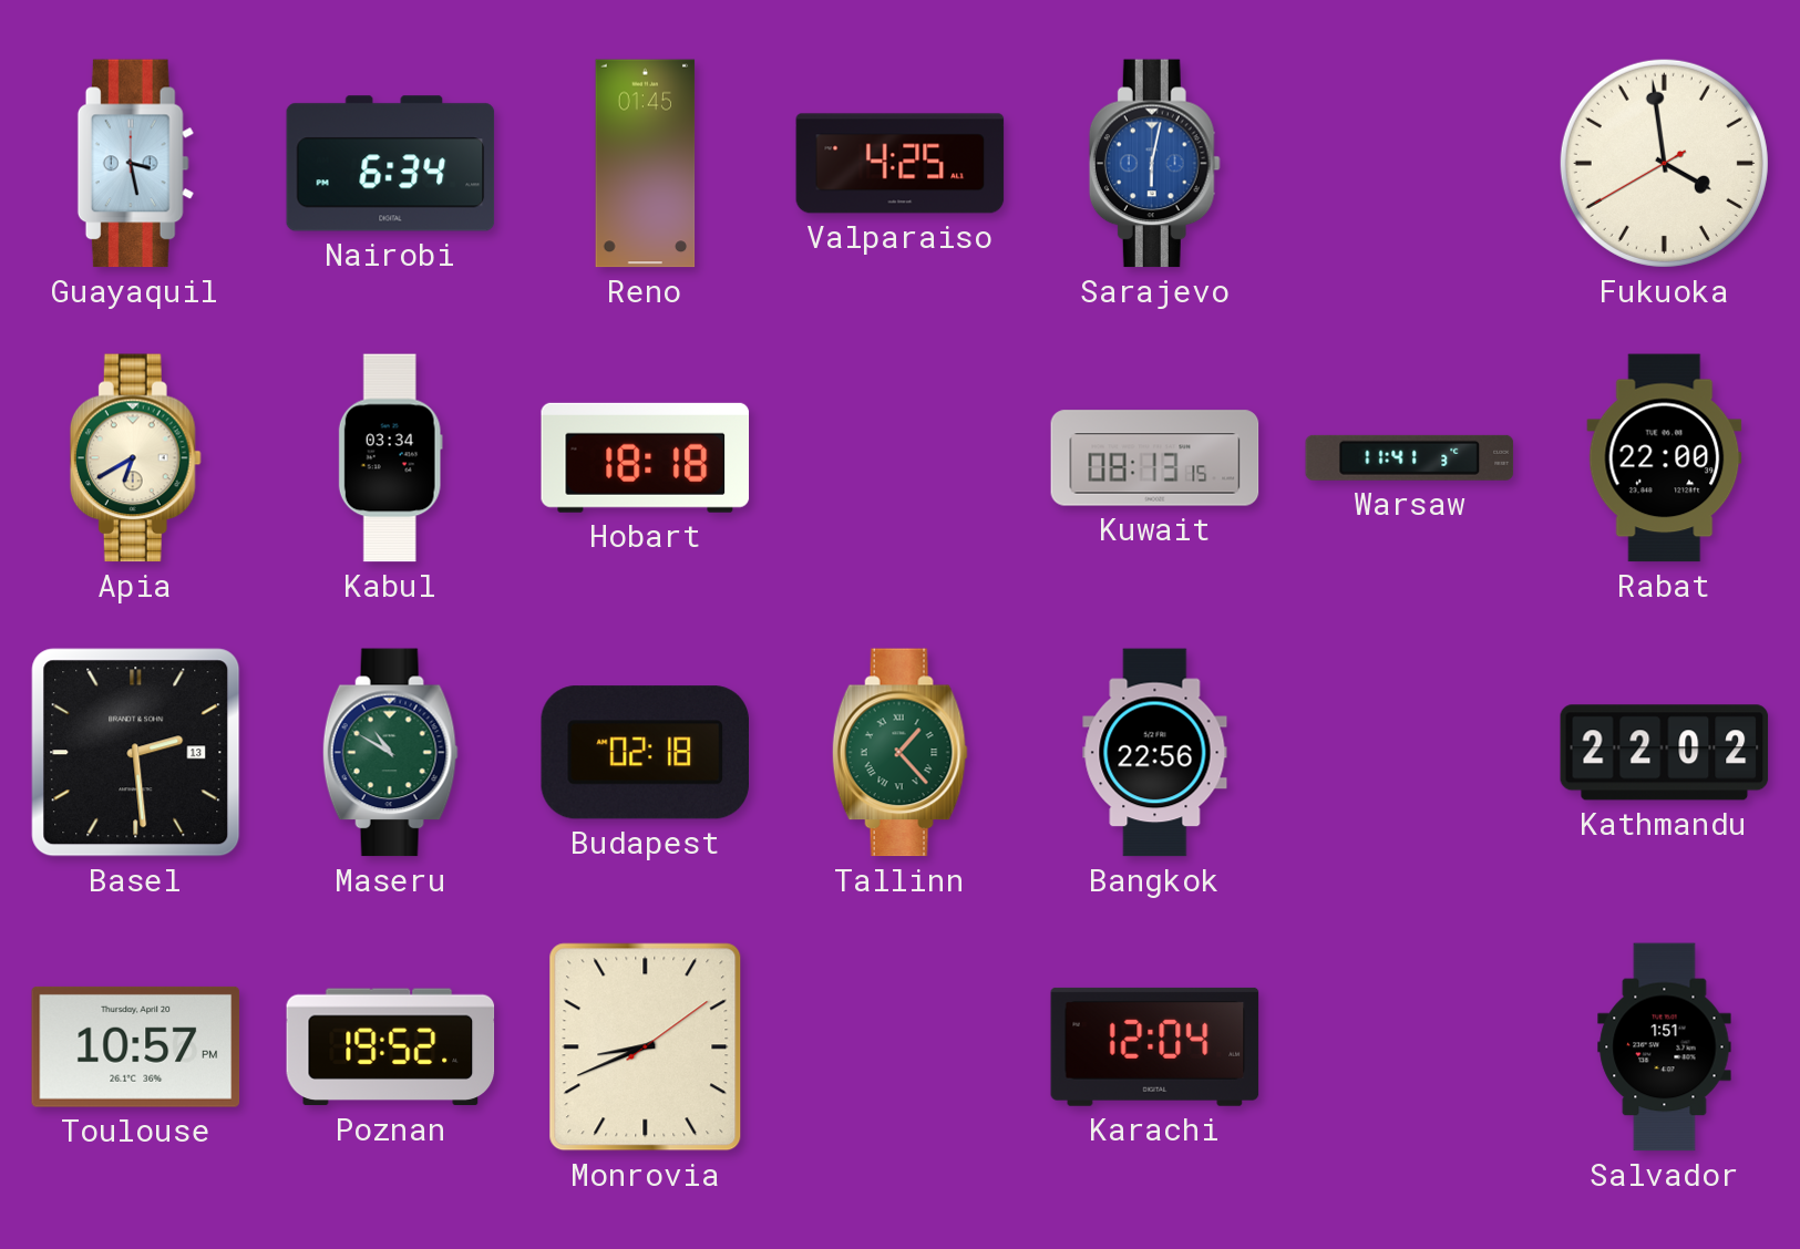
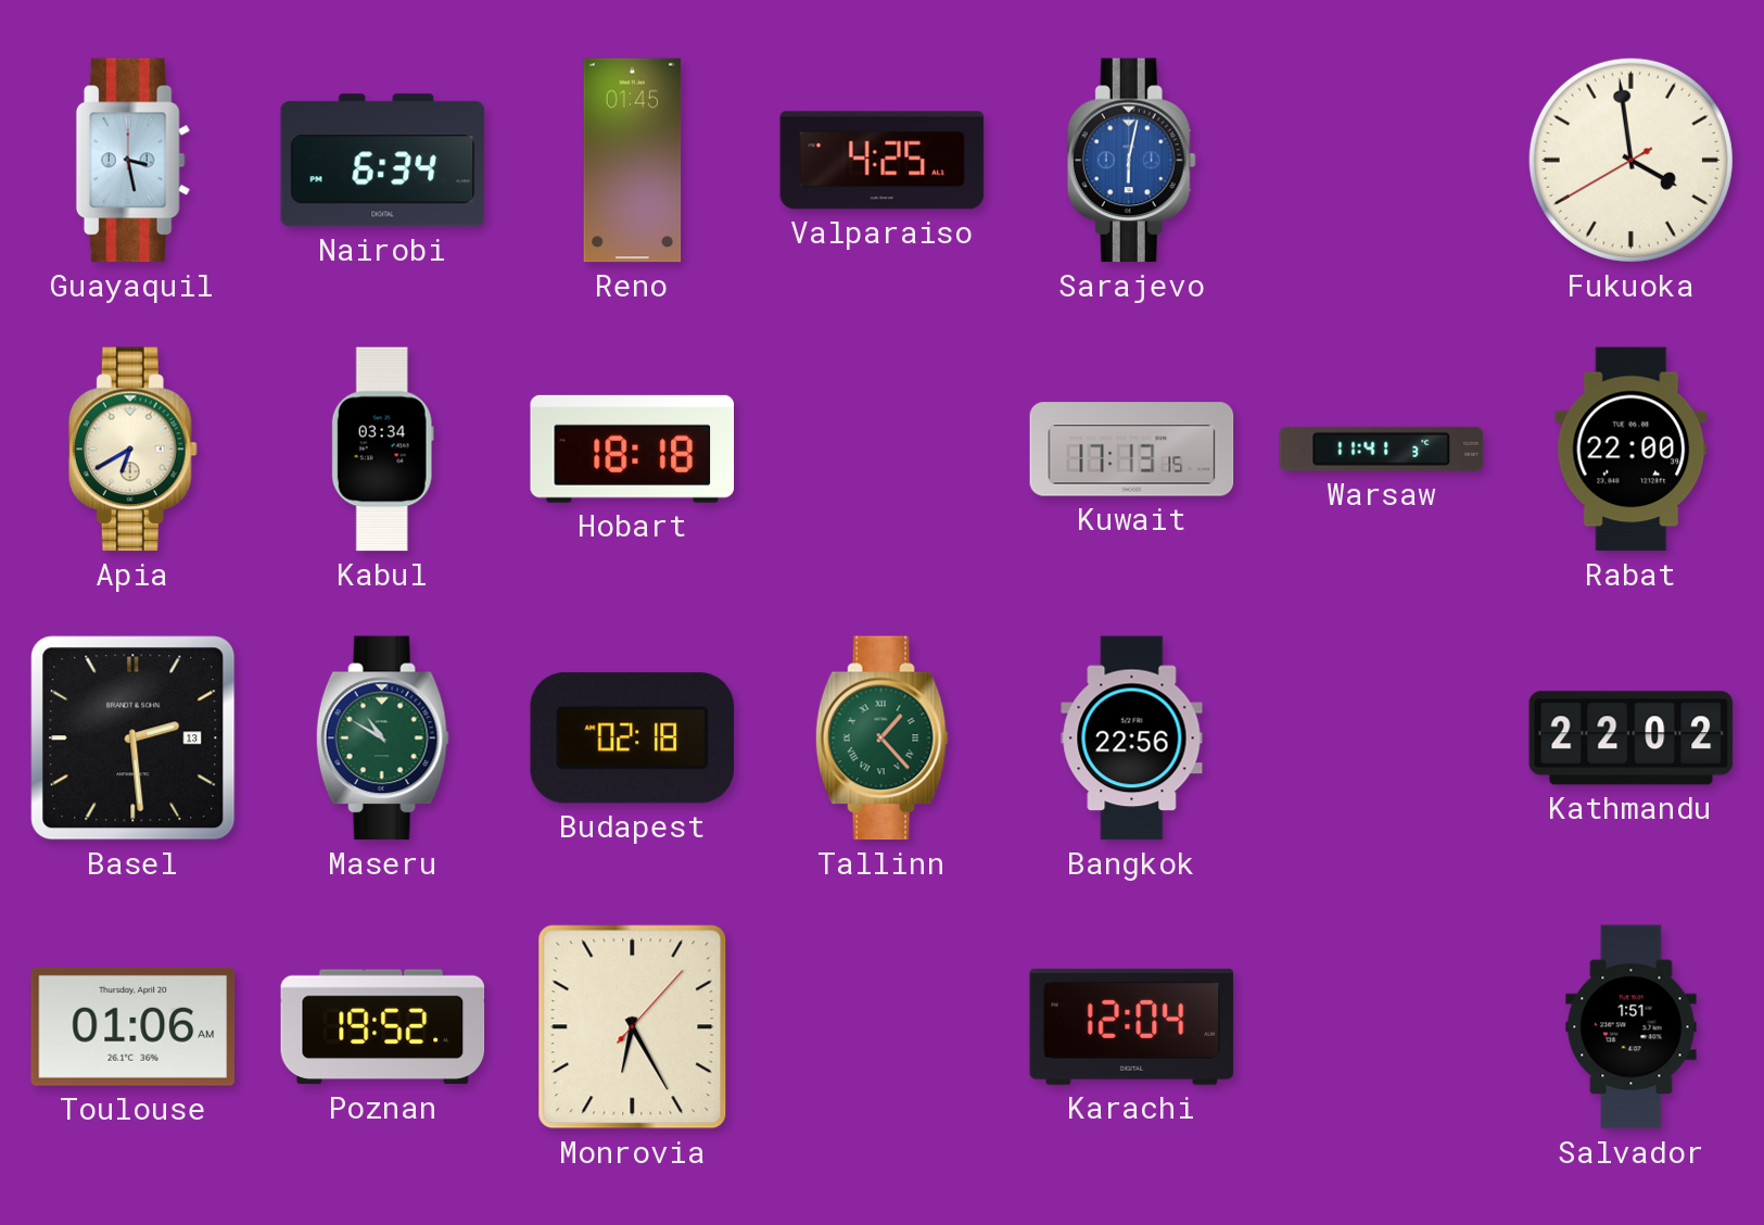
Kuwait: 08:13 -> 17:13 (1132, 450)
Toulouse: 10:57 -> 01:06 (134, 1026)
Monrovia: 8:41 -> 6:25 (633, 1027)
